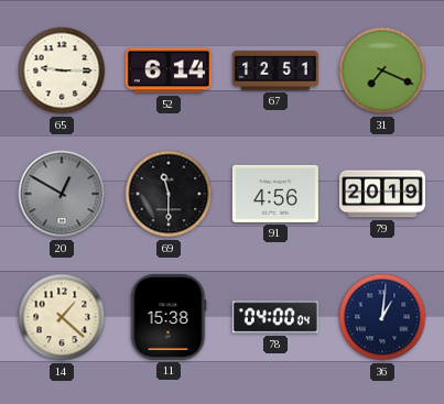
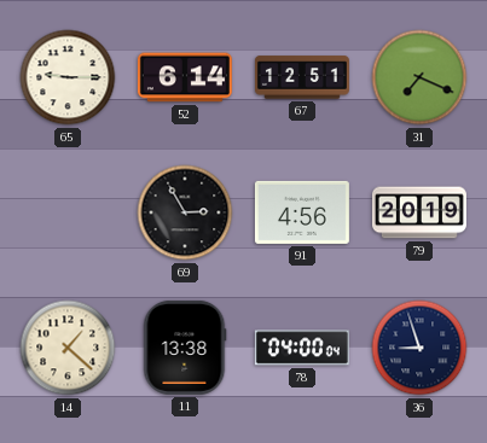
20: 12:50 -> none (62, 194)
69: 11:30 -> 2:55 (185, 212)
11: 15:38 -> 13:38 (185, 348)
36: 1:01 -> 8:57 (419, 348)
